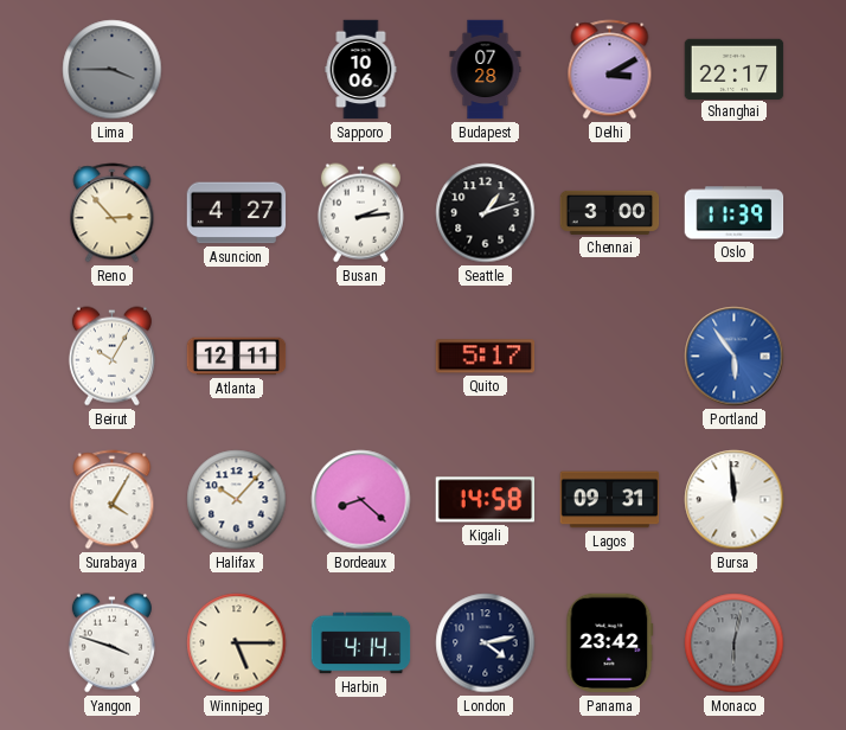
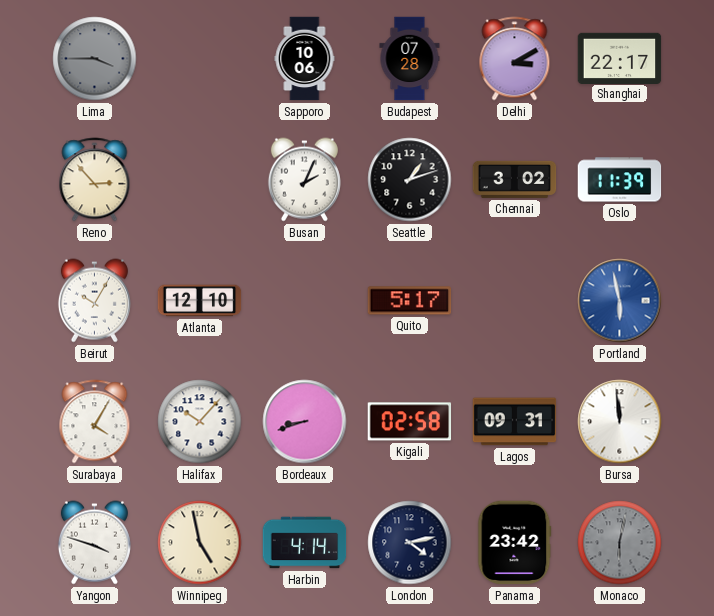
Asuncion: 4:27 -> none (237, 213)
Busan: 2:14 -> 2:04 (304, 180)
Chennai: 3:00 -> 3:02 (515, 179)
Atlanta: 12:11 -> 12:10 (200, 301)
Portland: 5:54 -> 5:58 (620, 301)
Bordeaux: 8:22 -> 8:42 (305, 422)
Kigali: 14:58 -> 02:58 (410, 422)
Winnipeg: 5:15 -> 4:58 (200, 543)
